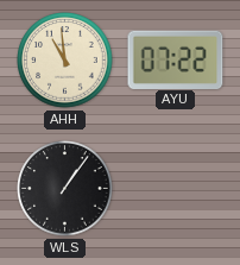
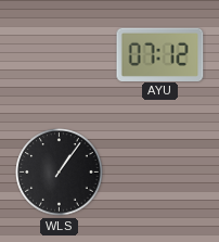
AHH: 10:59 -> none (65, 61)
AYU: 07:22 -> 07:12 (160, 54)
